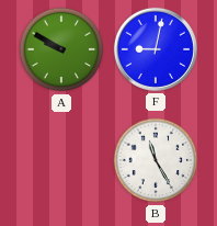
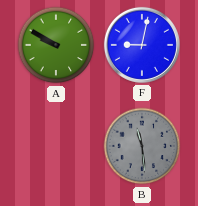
B: 11:25 -> 11:29 (142, 146)
B dial: white -> grey (142, 146)
